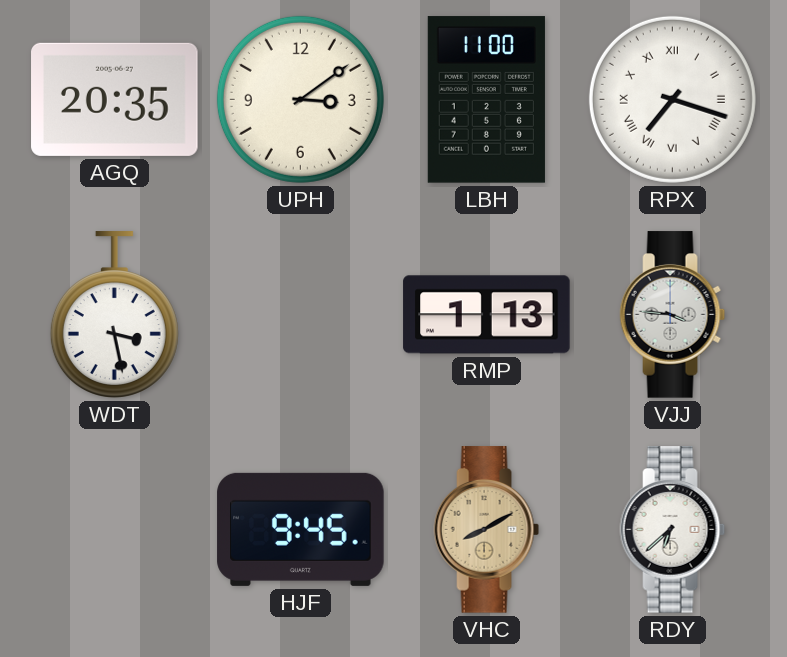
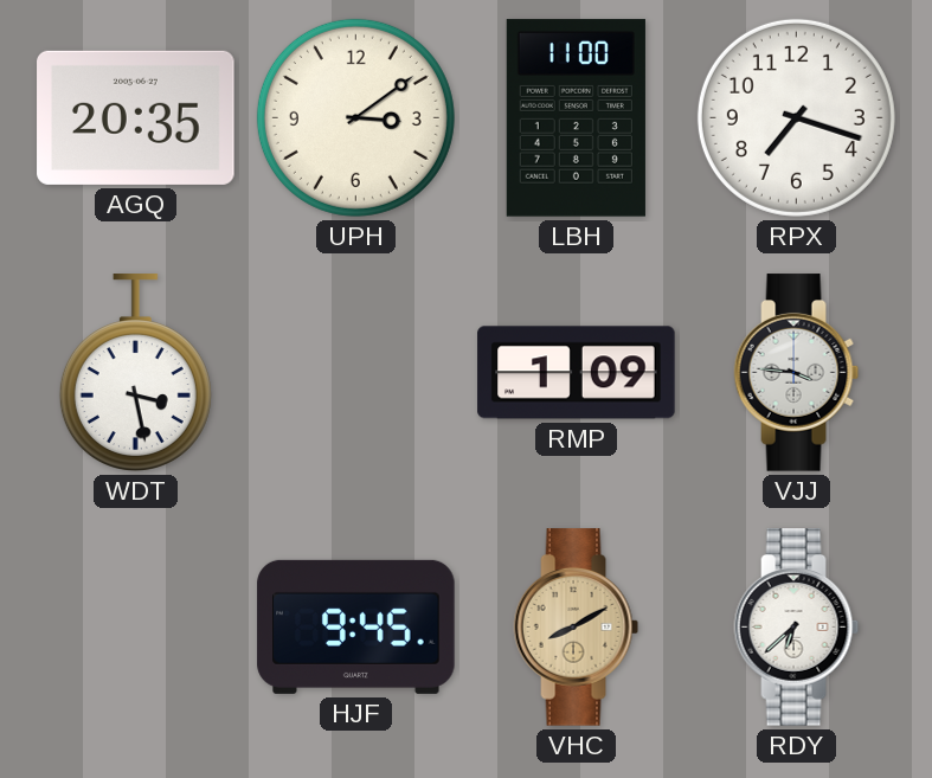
RPX numerals: Roman -> Arabic (796, 117)
RMP: 1:13 -> 1:09 (577, 373)
